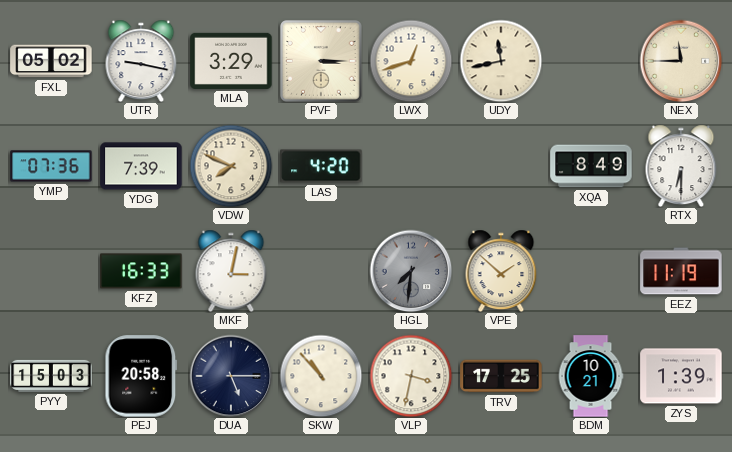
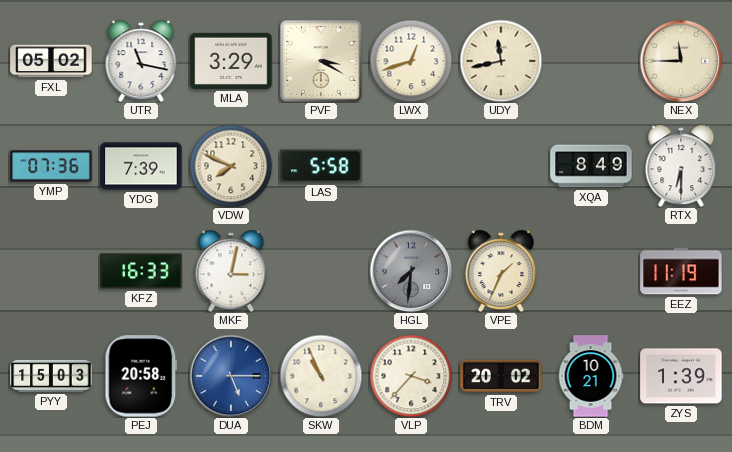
UTR: 9:17 -> 11:17 (141, 61)
PVF: 3:15 -> 3:20 (321, 61)
LAS: 4:20 -> 5:58 (321, 166)
VPE: 1:52 -> 1:34 (501, 271)
DUA dial: navy -> blue (231, 376)
SKW: 10:53 -> 10:56 (321, 376)
VLP: 3:32 -> 3:37 (411, 376)
TRV: 17:25 -> 20:02 (501, 376)
